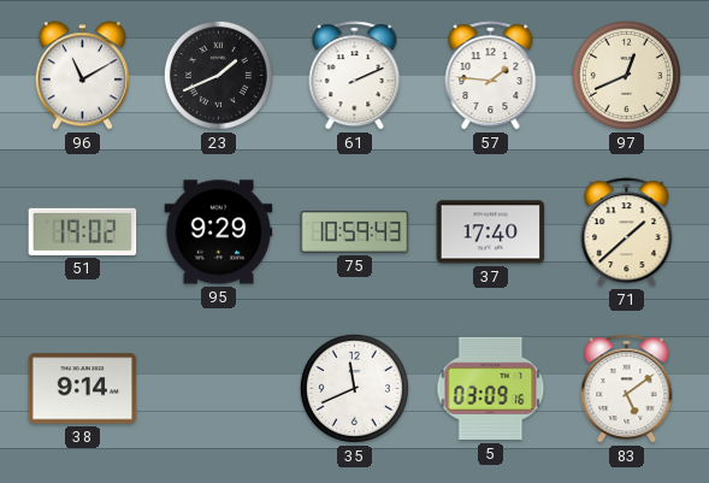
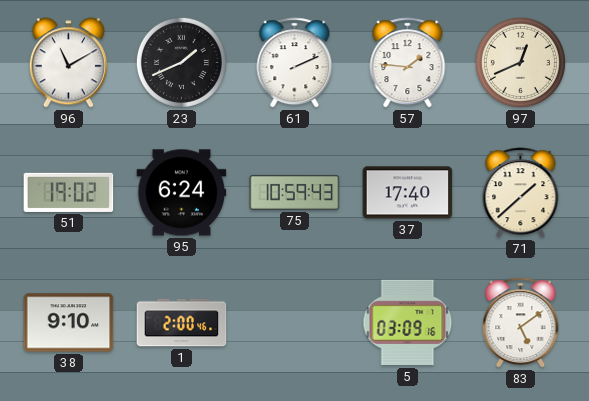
95: 9:29 -> 6:24 (182, 193)
38: 9:14 -> 9:10 (69, 323)
1: none -> 2:00 (182, 323)
35: 11:41 -> none (354, 388)
